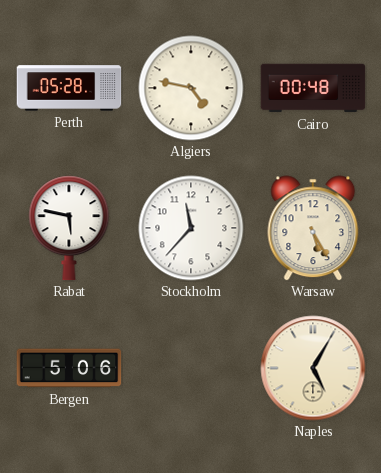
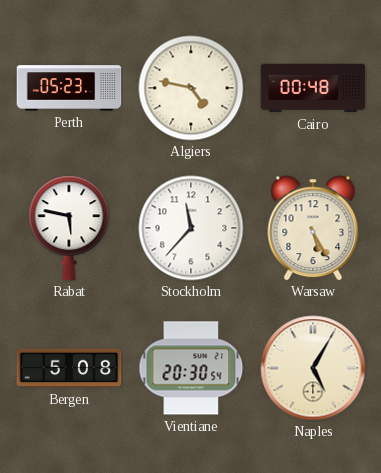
Perth: 05:28 -> 05:23 (69, 88)
Bergen: 5:06 -> 5:08 (69, 368)
Vientiane: none -> 20:30 (191, 368)
